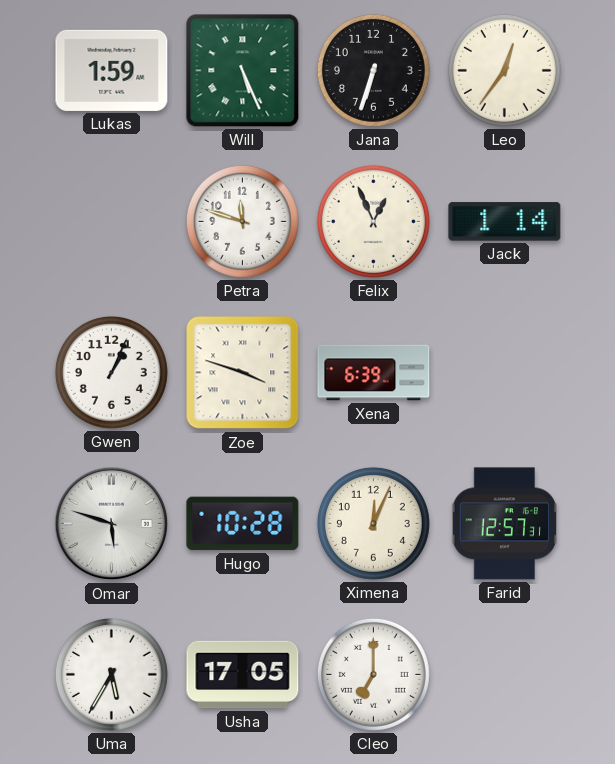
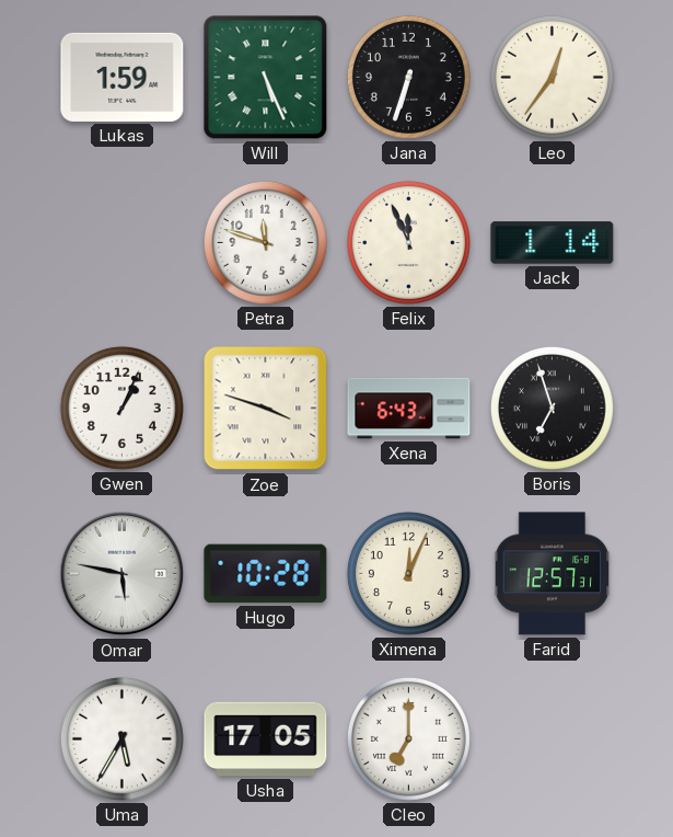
Felix: 12:56 -> 11:56 (408, 242)
Xena: 6:39 -> 6:43 (409, 409)
Boris: none -> 6:57 (552, 408)
Omar: 5:48 -> 5:47 (123, 574)
